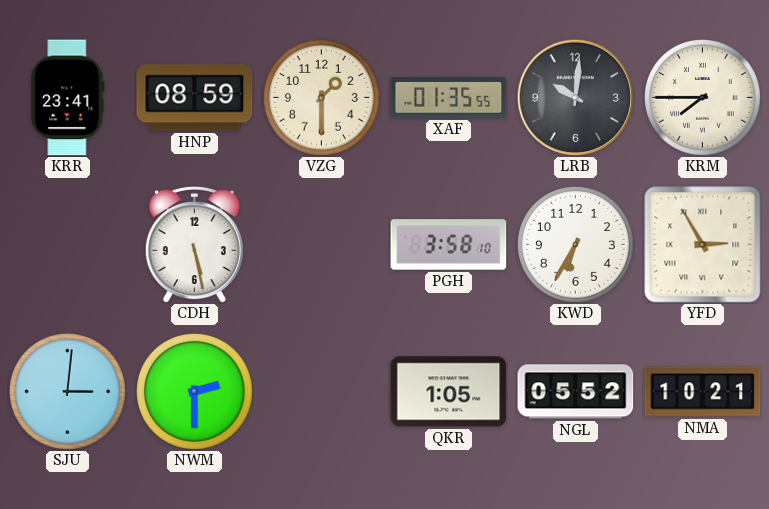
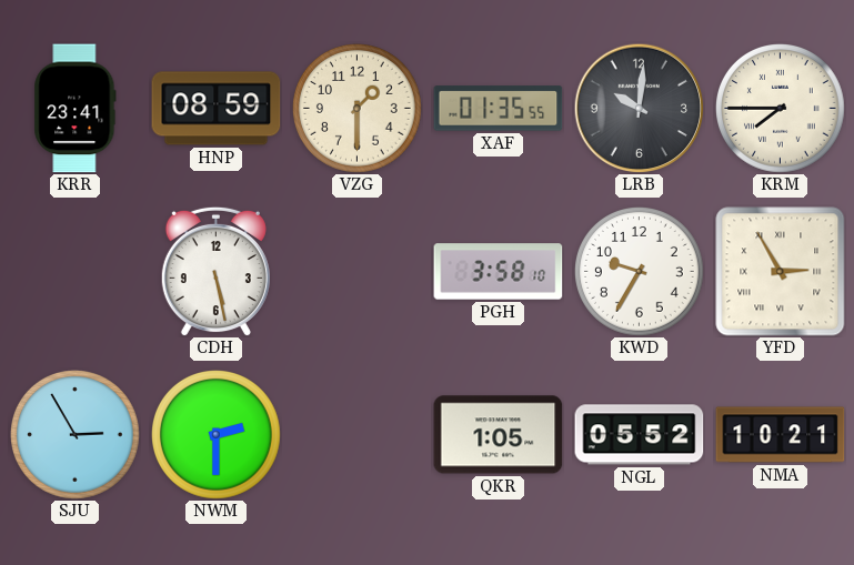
KWD: 6:35 -> 9:35 (640, 272)
SJU: 3:01 -> 2:55 (76, 435)
